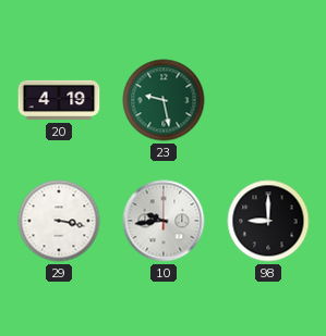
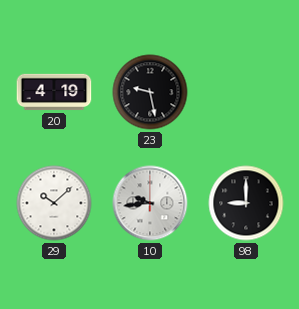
23 dial: green -> black (150, 92)
29: 3:17 -> 10:08 (54, 203)
